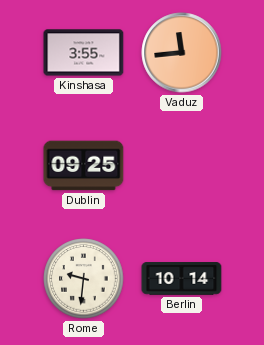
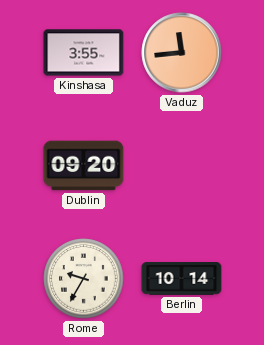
Dublin: 09:25 -> 09:20 (84, 166)
Rome: 9:31 -> 9:35 (84, 279)
